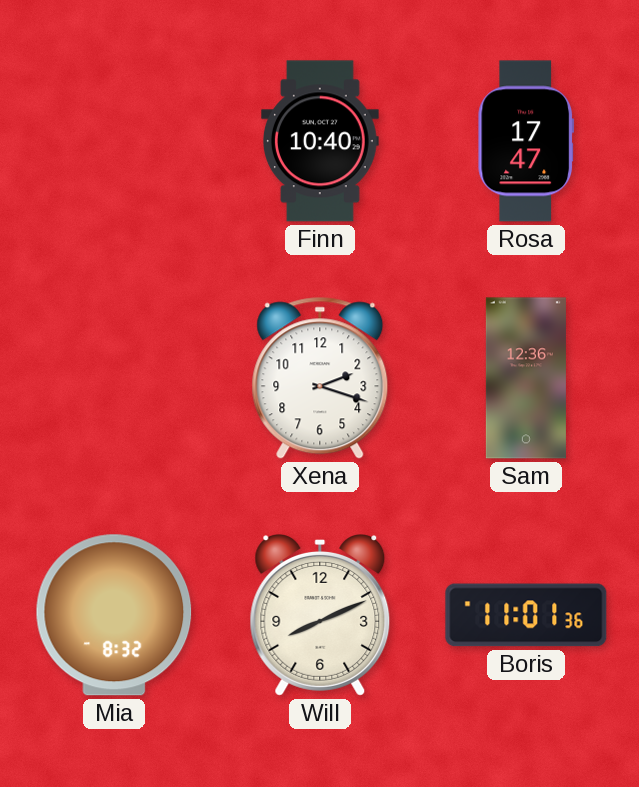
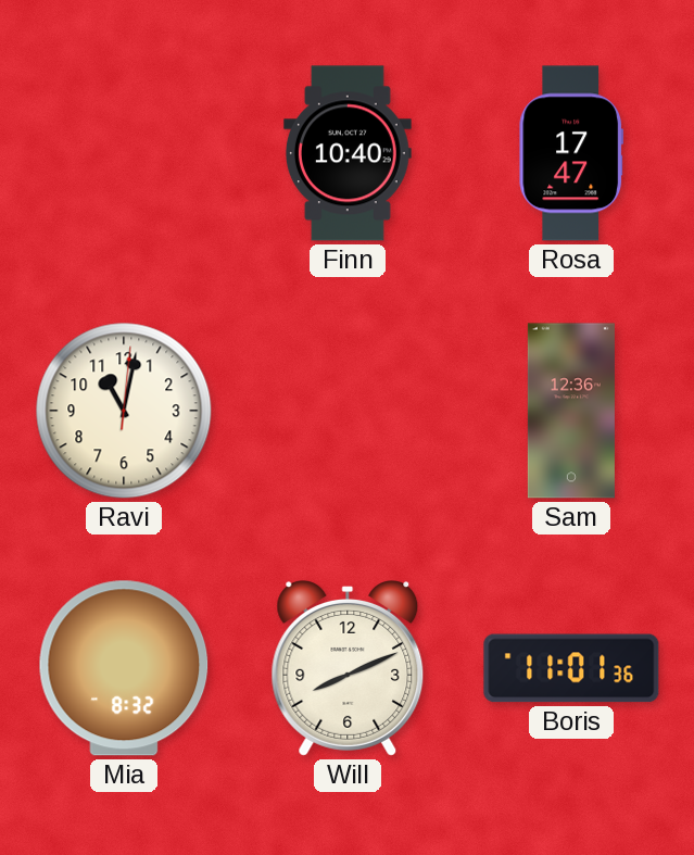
Ravi: none -> 11:02 (124, 411)
Xena: 2:18 -> none (320, 378)
